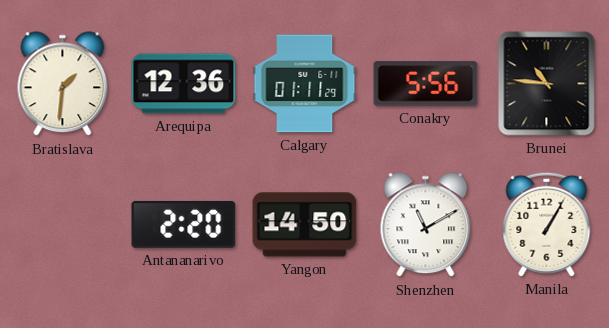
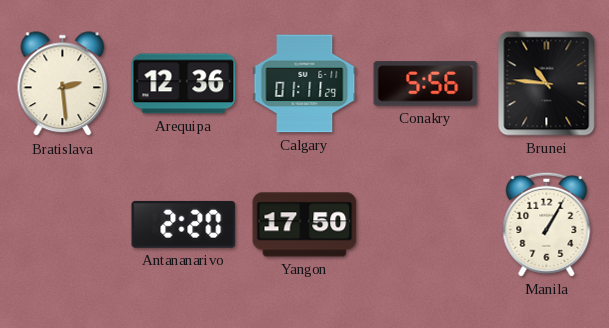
Bratislava: 1:31 -> 2:29 (63, 84)
Yangon: 14:50 -> 17:50 (305, 225)
Shenzhen: 11:10 -> none (426, 225)
